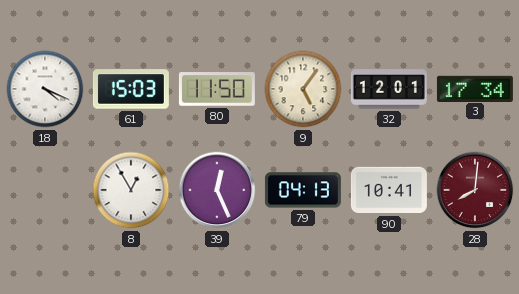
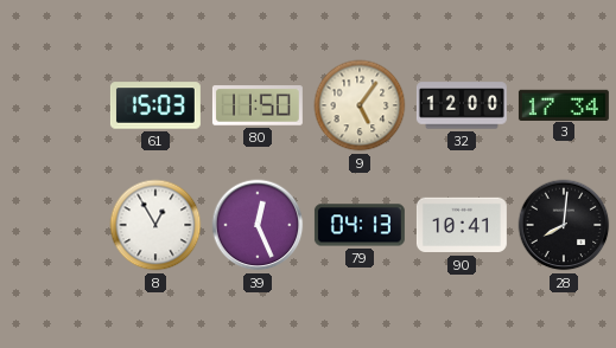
18: 4:19 -> none (45, 89)
32: 12:01 -> 12:00 (462, 105)
28 dial: burgundy -> black (564, 225)
